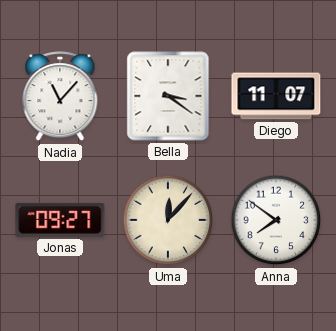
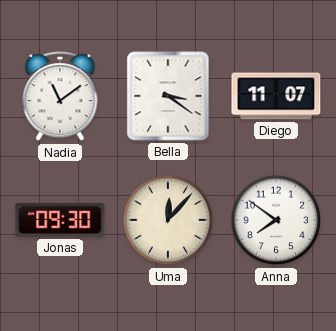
Nadia: 11:07 -> 11:09 (60, 97)
Jonas: 09:27 -> 09:30 (60, 220)
